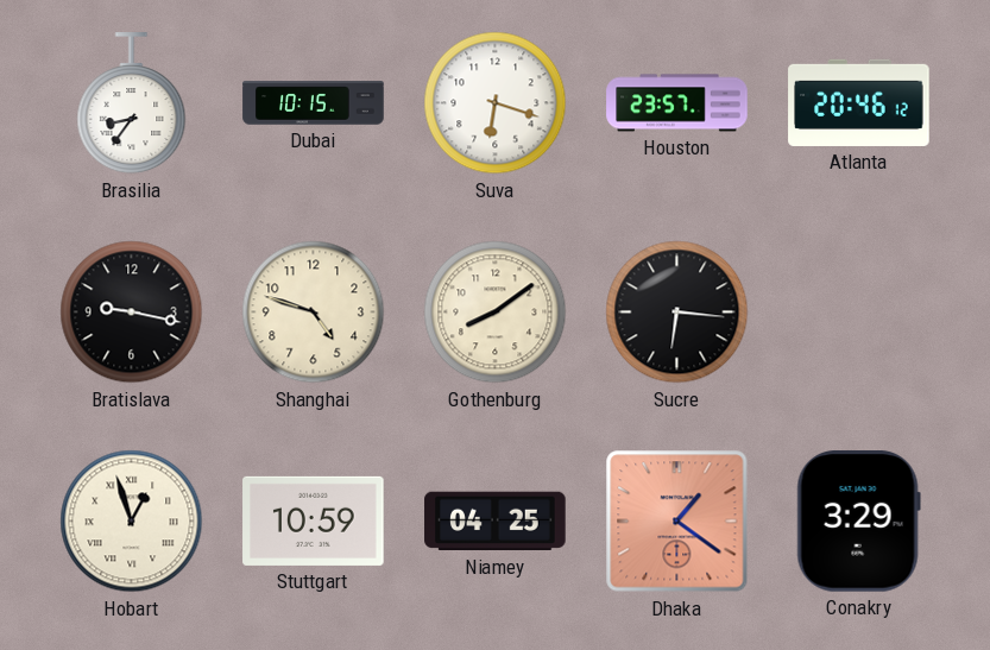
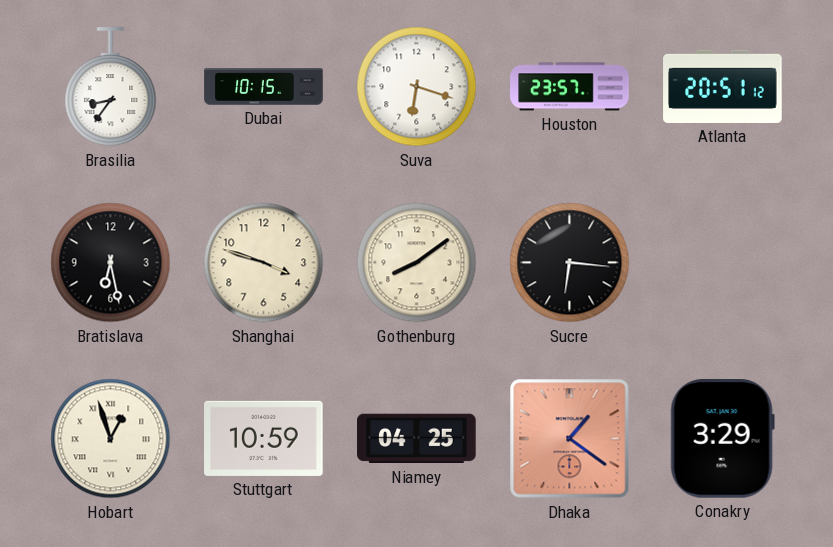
Atlanta: 20:46 -> 20:51 (723, 86)
Bratislava: 9:17 -> 6:28 (111, 263)
Shanghai: 4:48 -> 3:48 (264, 263)
